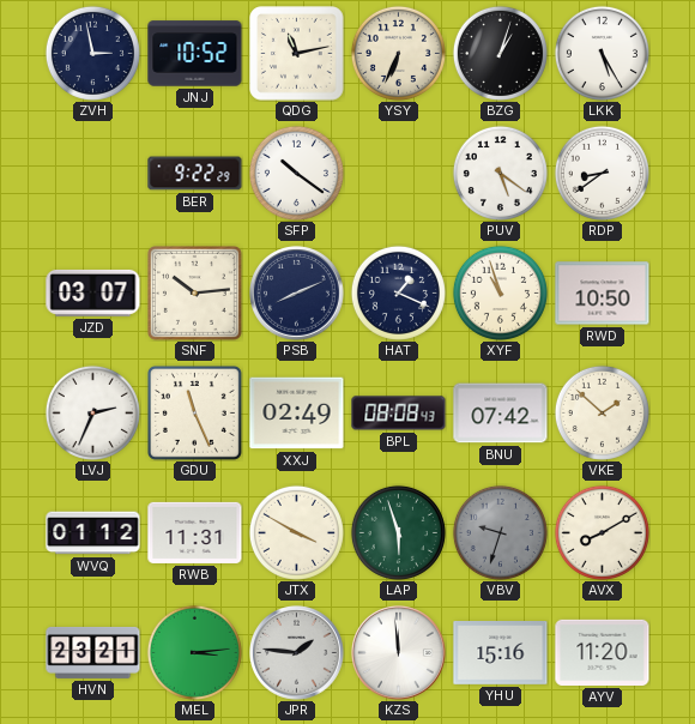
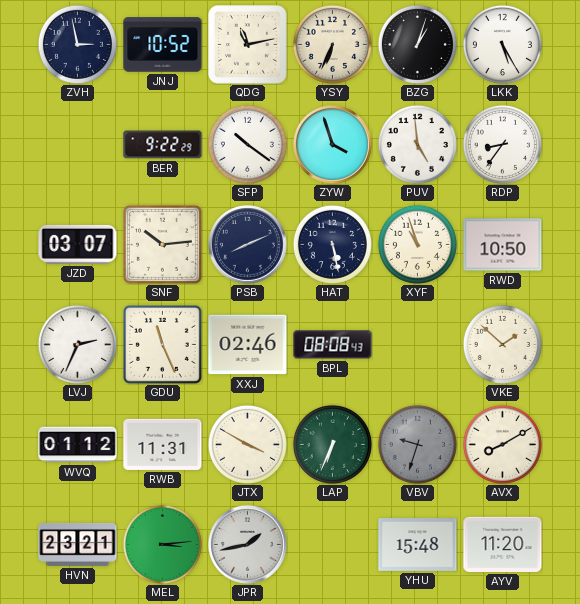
ZYW: none -> 3:57 (333, 145)
PUV: 5:21 -> 4:59 (417, 144)
RDP: 8:39 -> 8:36 (502, 144)
HAT: 1:19 -> 5:28 (332, 244)
XXJ: 02:49 -> 02:46 (248, 345)
BNU: 07:42 -> none (501, 414)
LAP: 5:57 -> 6:34 (332, 444)
JPR: 1:46 -> 1:43 (248, 545)
KZS: 11:59 -> none (399, 653)
YHU: 15:16 -> 15:48 (418, 545)
